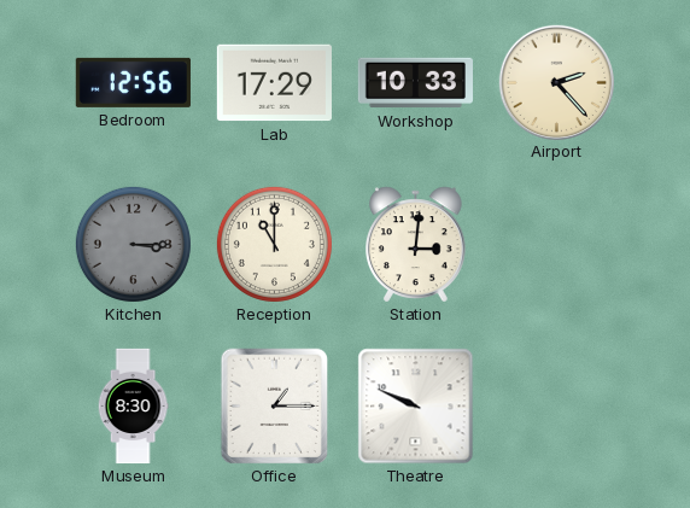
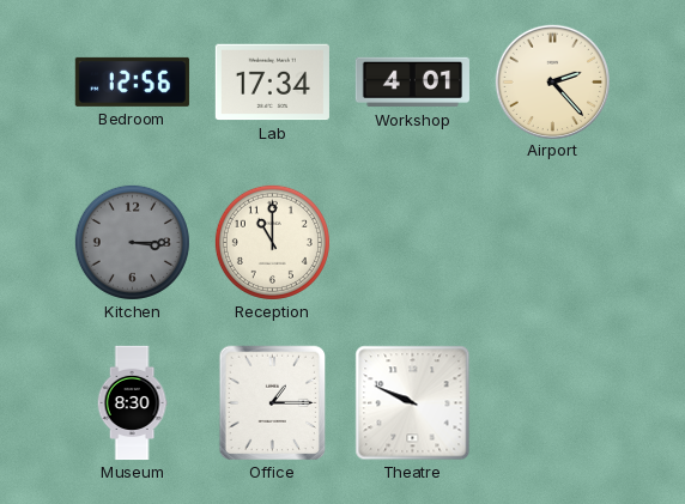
Lab: 17:29 -> 17:34 (272, 83)
Workshop: 10:33 -> 4:01 (412, 83)
Station: 3:01 -> none (416, 245)
